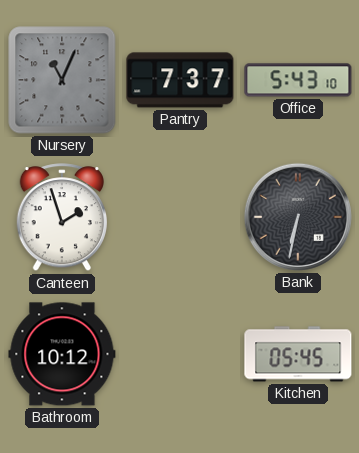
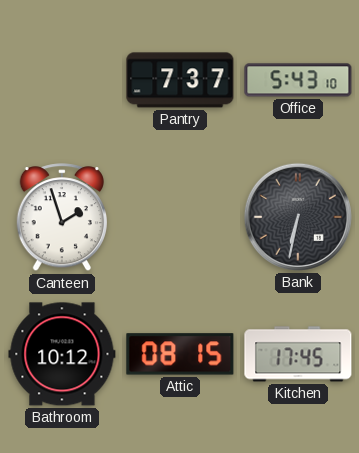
Nursery: 11:04 -> none (62, 80)
Attic: none -> 08:15 (180, 354)
Kitchen: 05:45 -> 17:45 (298, 354)
